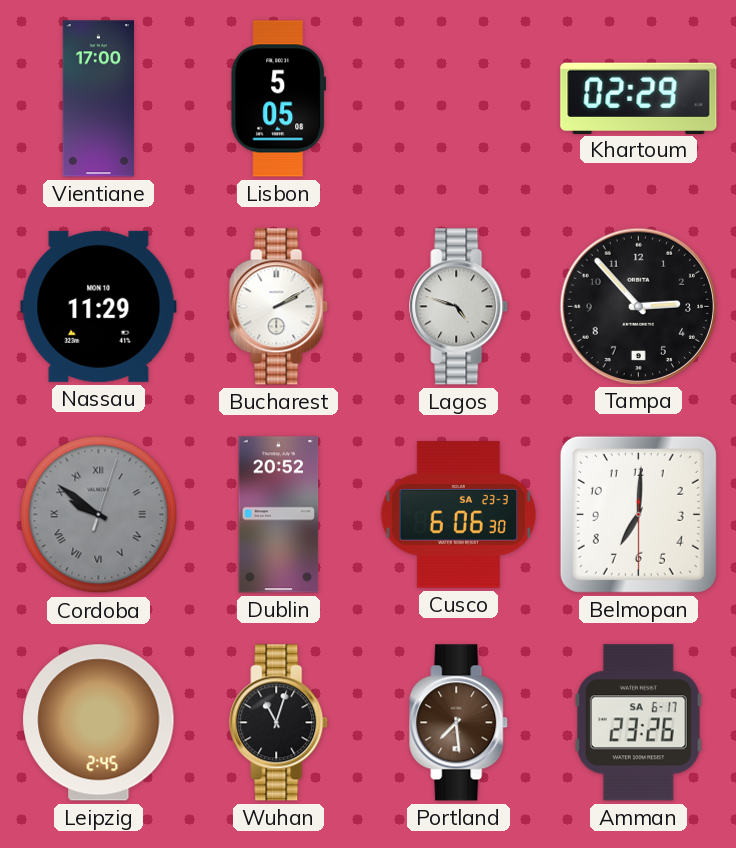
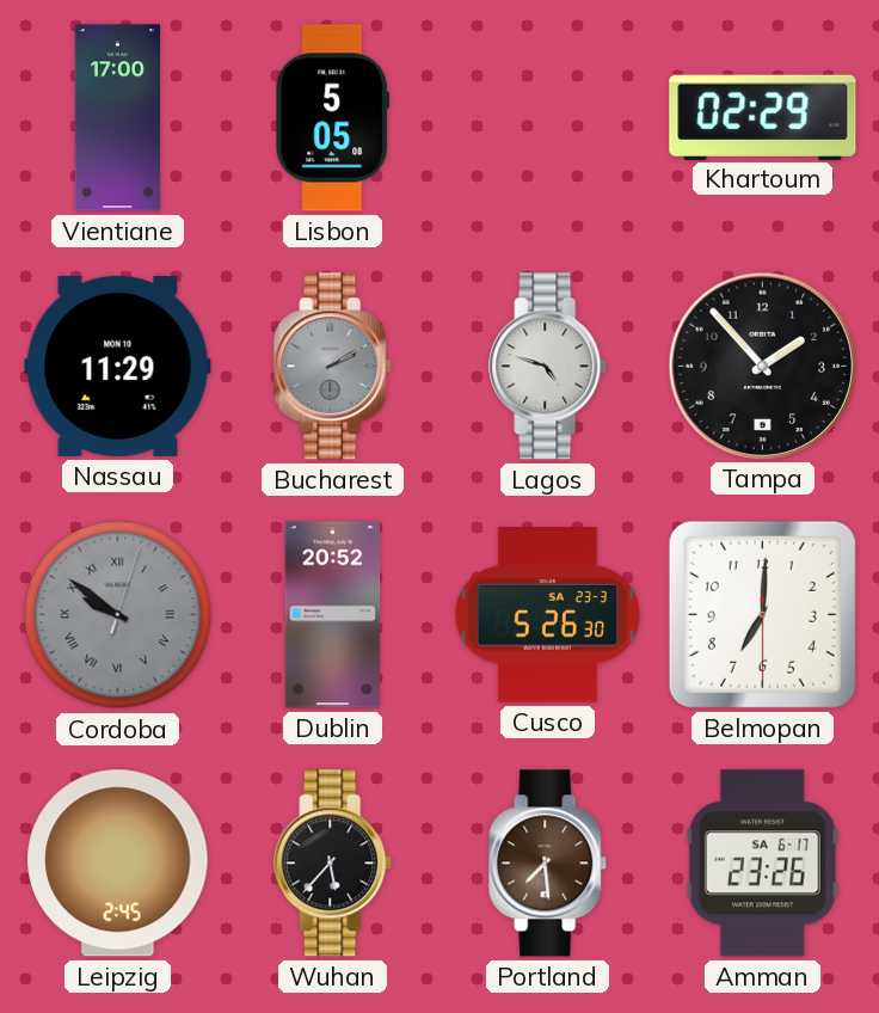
Bucharest dial: white -> grey (333, 367)
Tampa: 2:53 -> 1:53 (762, 366)
Cusco: 6:06 -> 5:26 (547, 615)
Wuhan: 11:03 -> 5:37 (333, 864)
